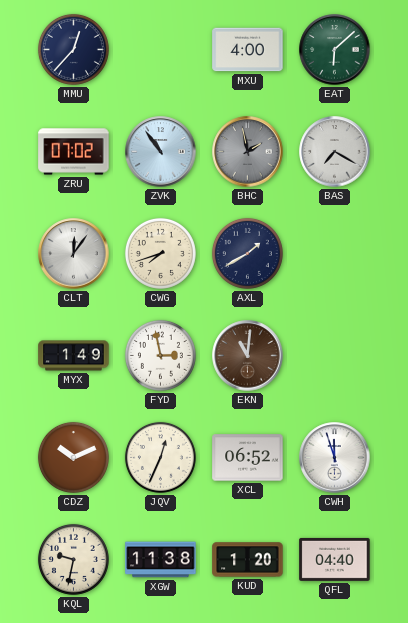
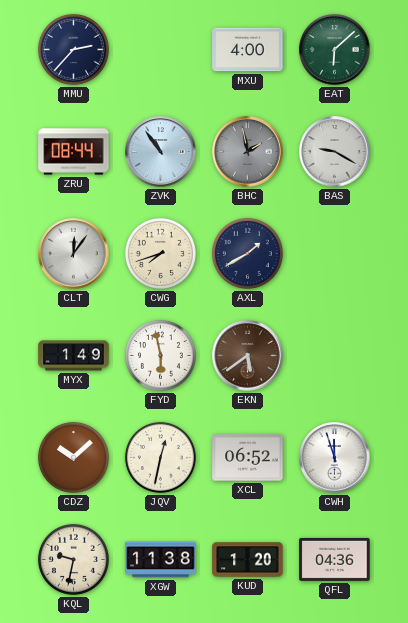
MMU: 12:37 -> 2:37 (73, 49)
ZRU: 07:02 -> 08:44 (74, 152)
BAS: 7:20 -> 9:20 (335, 152)
FYD: 2:58 -> 5:58 (160, 355)
EKN: 11:01 -> 5:39 (248, 356)
CDZ: 10:11 -> 10:08 (73, 457)
JQV: 12:34 -> 12:32 (160, 457)
QFL: 04:40 -> 04:36 (335, 559)
